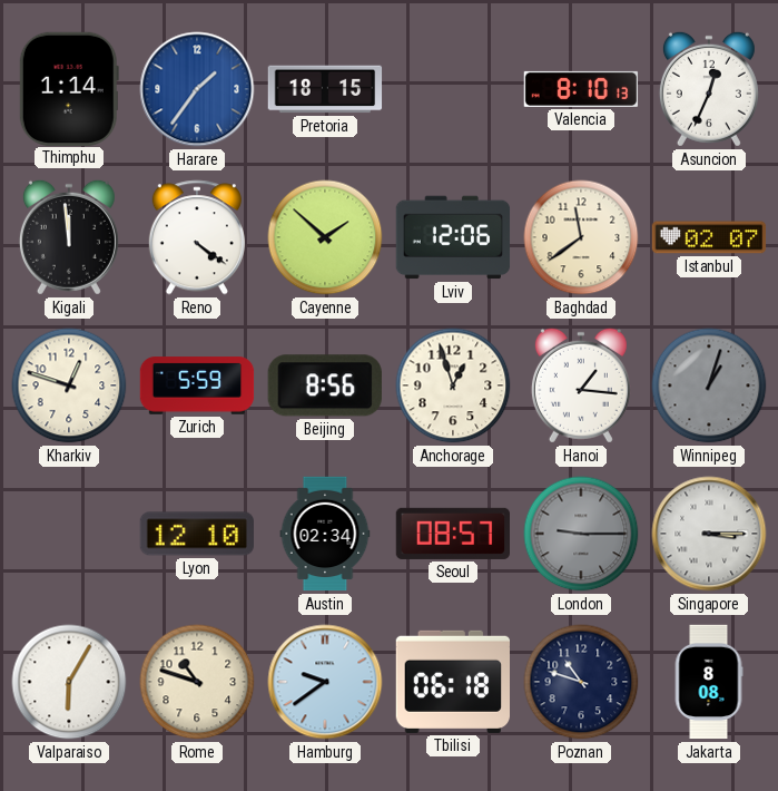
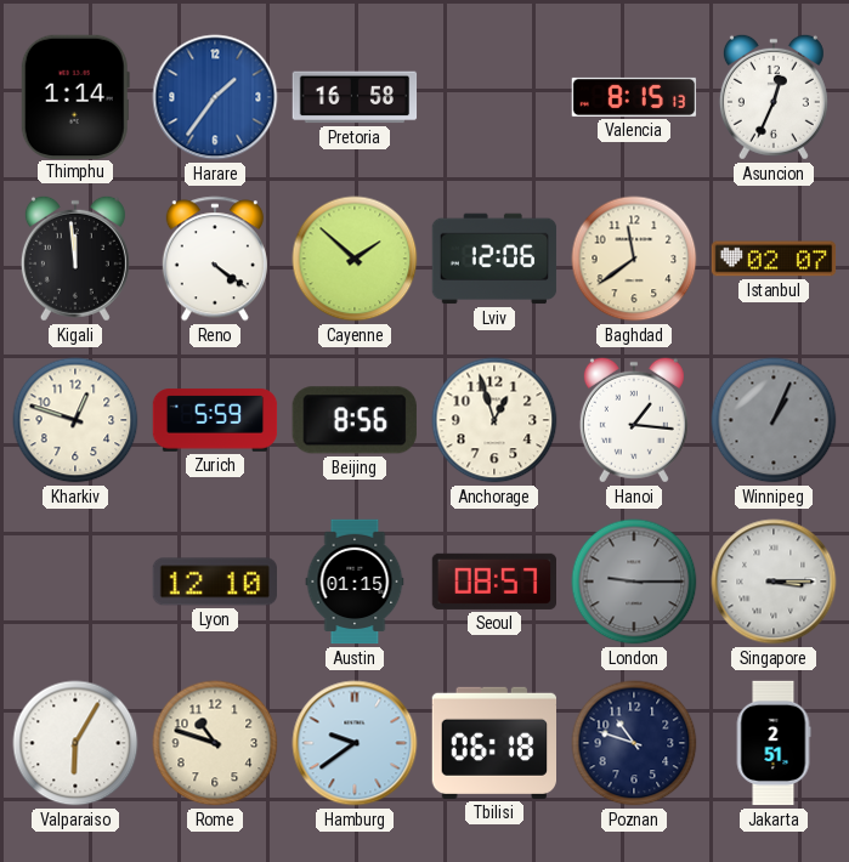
Pretoria: 18:15 -> 16:58 (355, 97)
Valencia: 8:10 -> 8:15 (634, 97)
Winnipeg: 1:03 -> 1:04 (774, 420)
Austin: 02:34 -> 01:15 (355, 582)
Jakarta: 8:08 -> 2:51 (774, 743)
